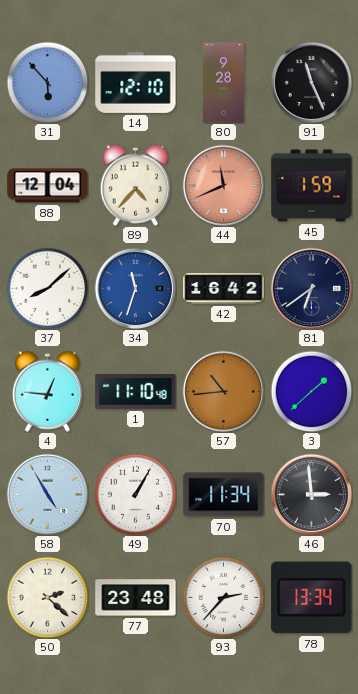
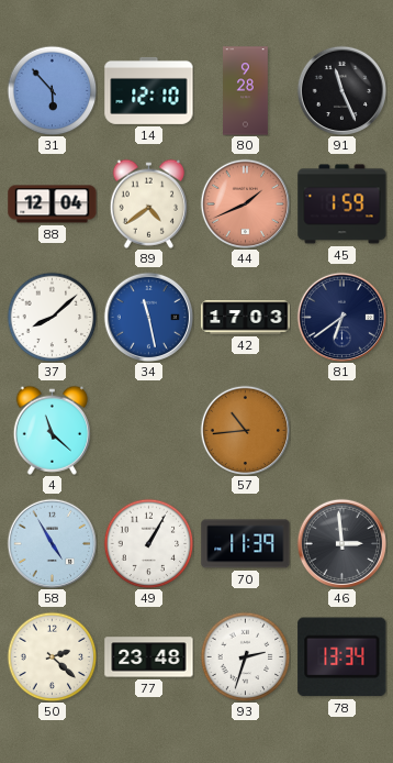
89: 4:37 -> 4:39 (148, 203)
44: 11:41 -> 1:41 (245, 203)
34: 11:33 -> 11:28 (148, 317)
42: 16:42 -> 17:03 (246, 318)
4: 12:46 -> 11:22 (52, 430)
1: 11:10 -> none (136, 392)
3: 1:38 -> none (311, 391)
70: 11:34 -> 11:39 (246, 544)
93: 2:37 -> 2:33 (245, 656)
